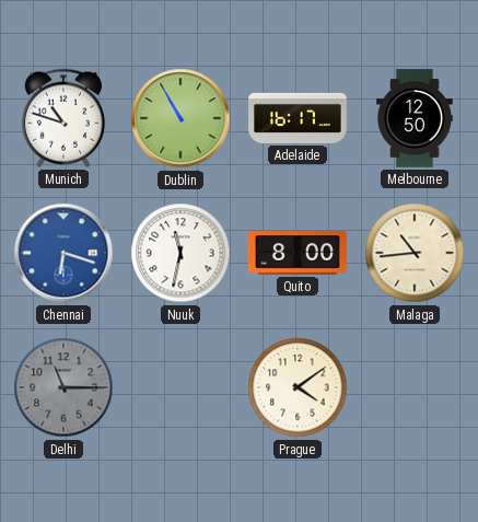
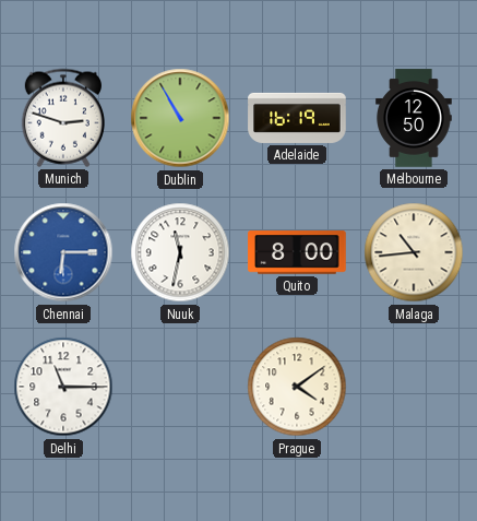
Munich: 10:48 -> 2:48 (62, 118)
Adelaide: 16:17 -> 16:19 (297, 118)
Chennai: 6:18 -> 6:15 (63, 252)
Delhi dial: grey -> white (63, 387)
